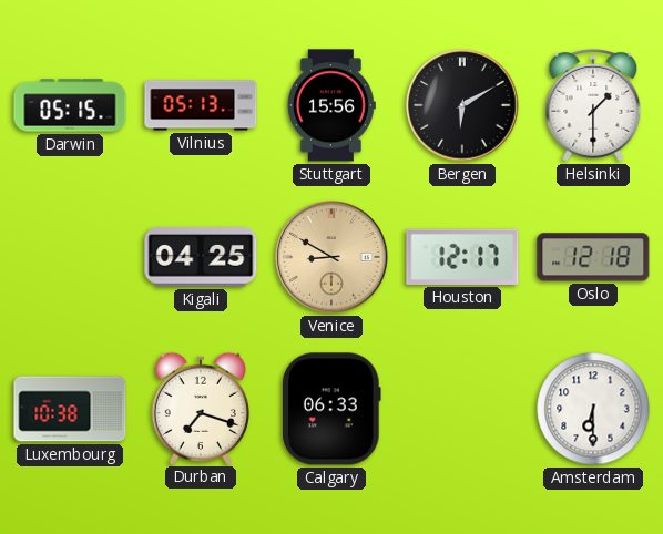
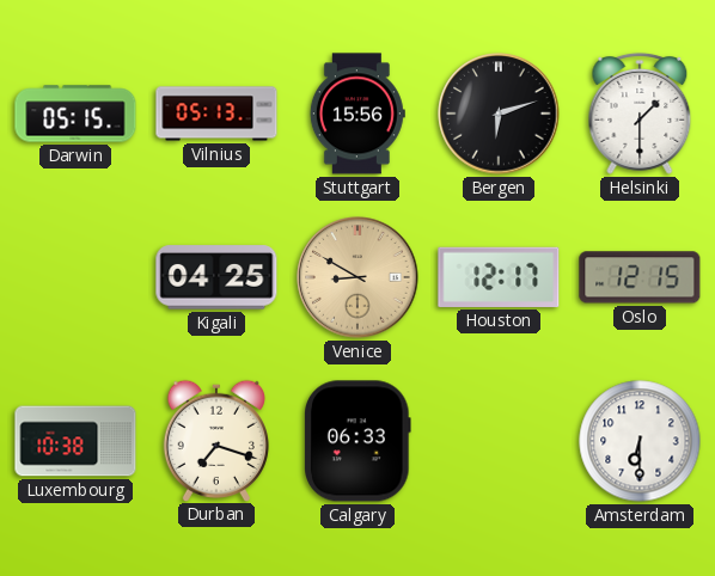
Bergen: 6:10 -> 6:12 (499, 114)
Oslo: 12:18 -> 12:15 (640, 277)
